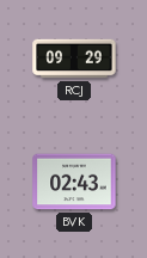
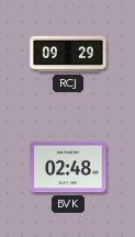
BVK: 02:43 -> 02:48 (68, 167)
